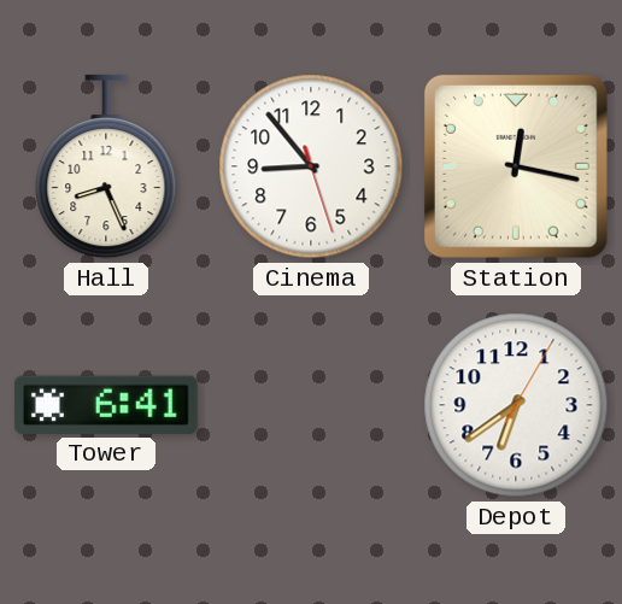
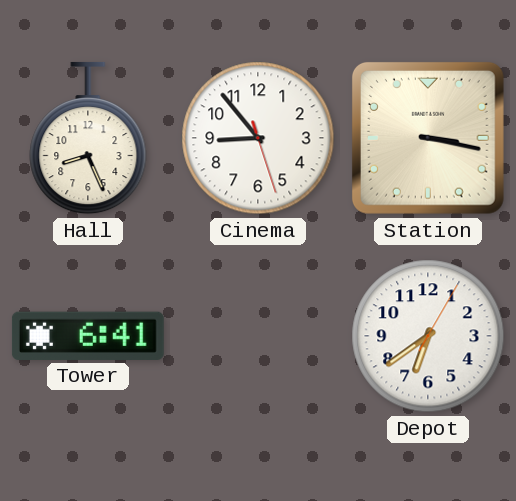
Station: 12:17 -> 3:17 (428, 138)
